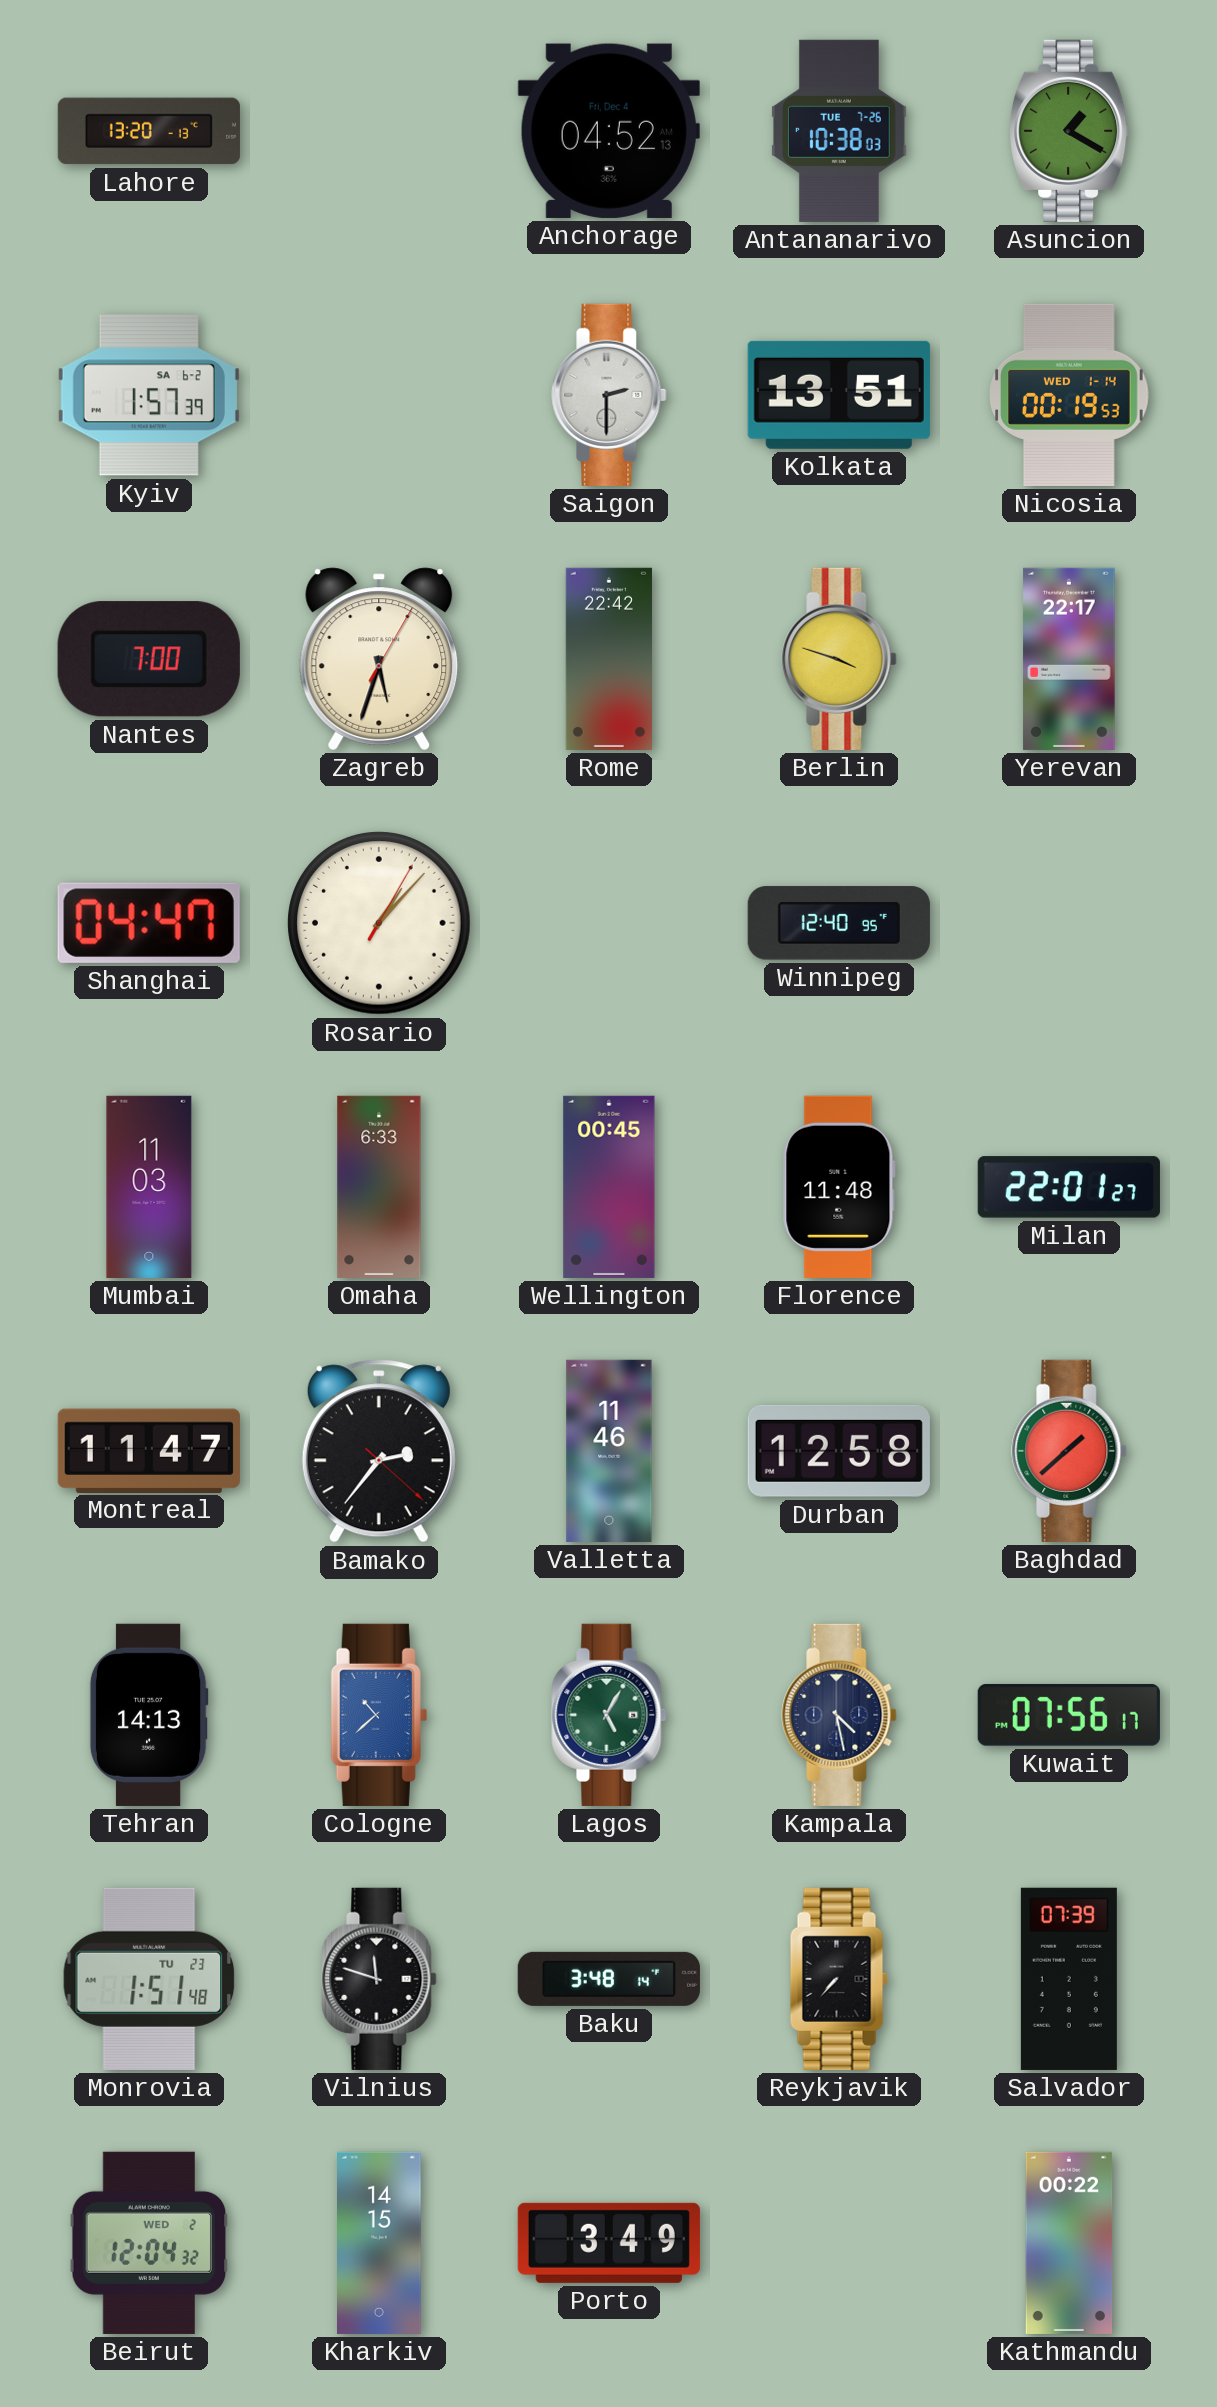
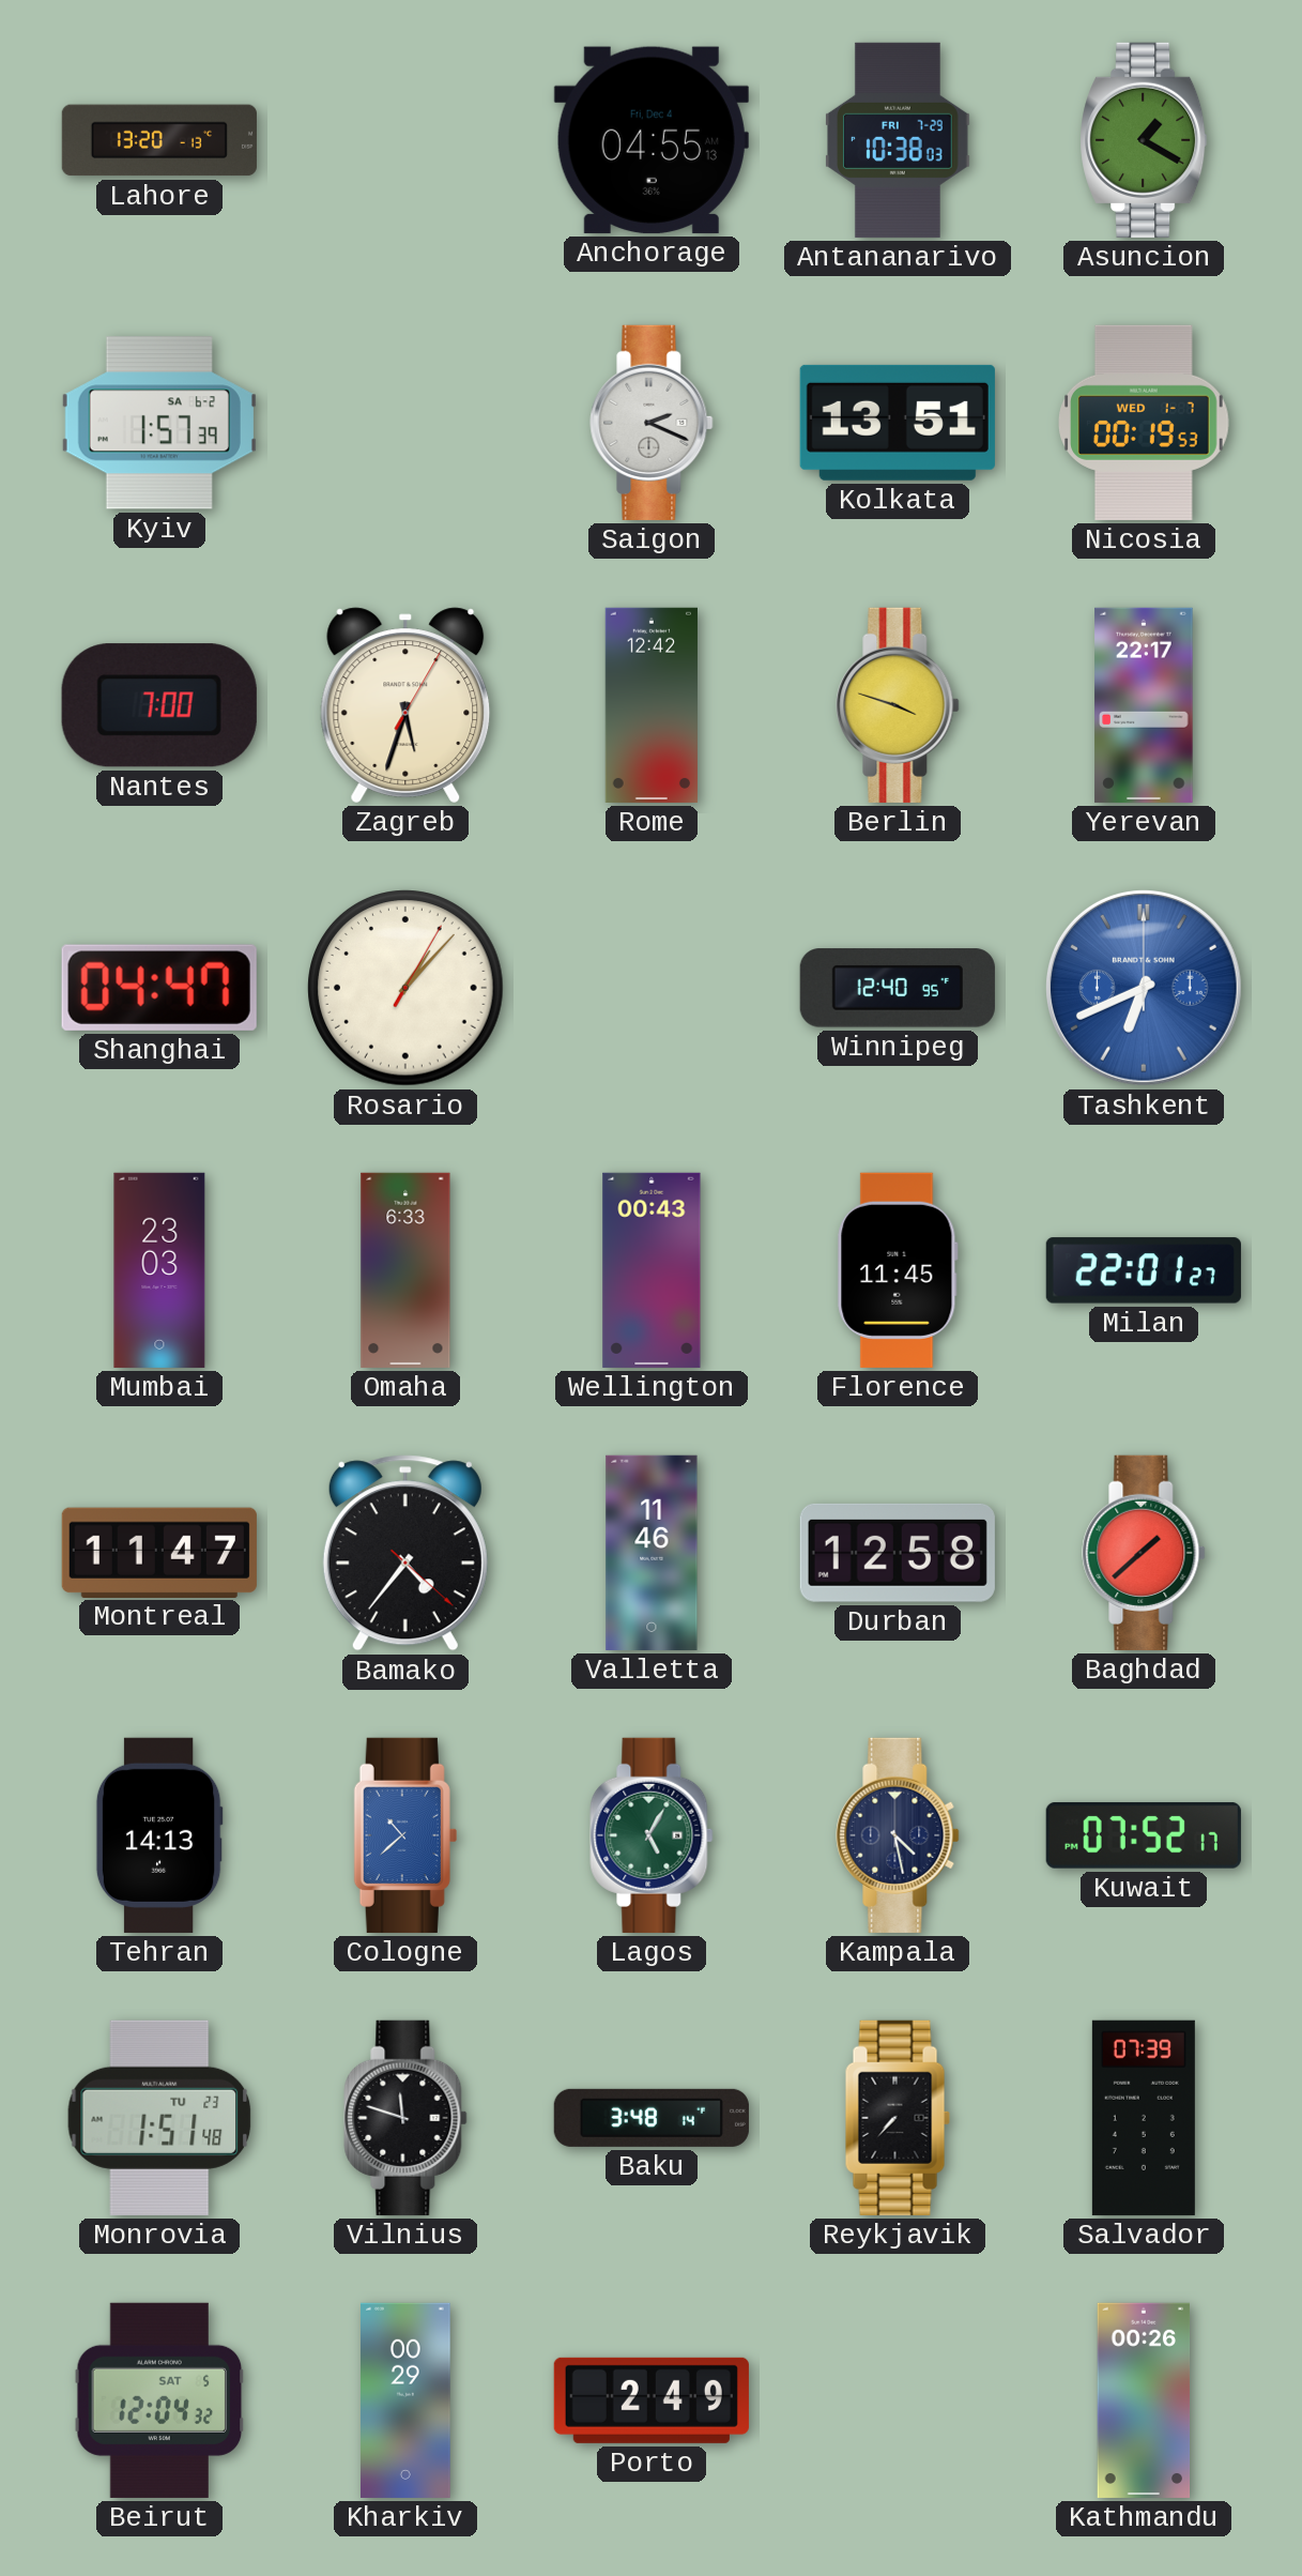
Anchorage: 04:52 -> 04:55 (652, 140)
Antananarivo date: TUE 7-26 -> FRI 7-29 (898, 140)
Saigon: 2:30 -> 2:19 (652, 423)
Nicosia date: WED 1-14 -> WED 1-7 (1145, 423)
Rome: 22:42 -> 12:42 (652, 705)
Tashkent: none -> 6:41 (1144, 988)
Mumbai: 11:03 -> 23:03 (159, 1270)
Wellington: 00:45 -> 00:43 (652, 1270)
Florence: 11:48 -> 11:45 (898, 1270)
Bamako: 2:36 -> 4:36 (405, 1553)
Kuwait: 07:56 -> 07:52 (1144, 1835)
Beirut date: WED 2 -> SAT 5 (159, 2400)
Kharkiv: 14:15 -> 00:29 (407, 2400)
Porto: 3:49 -> 2:49 (652, 2400)
Kathmandu: 00:22 -> 00:26 (1144, 2400)
